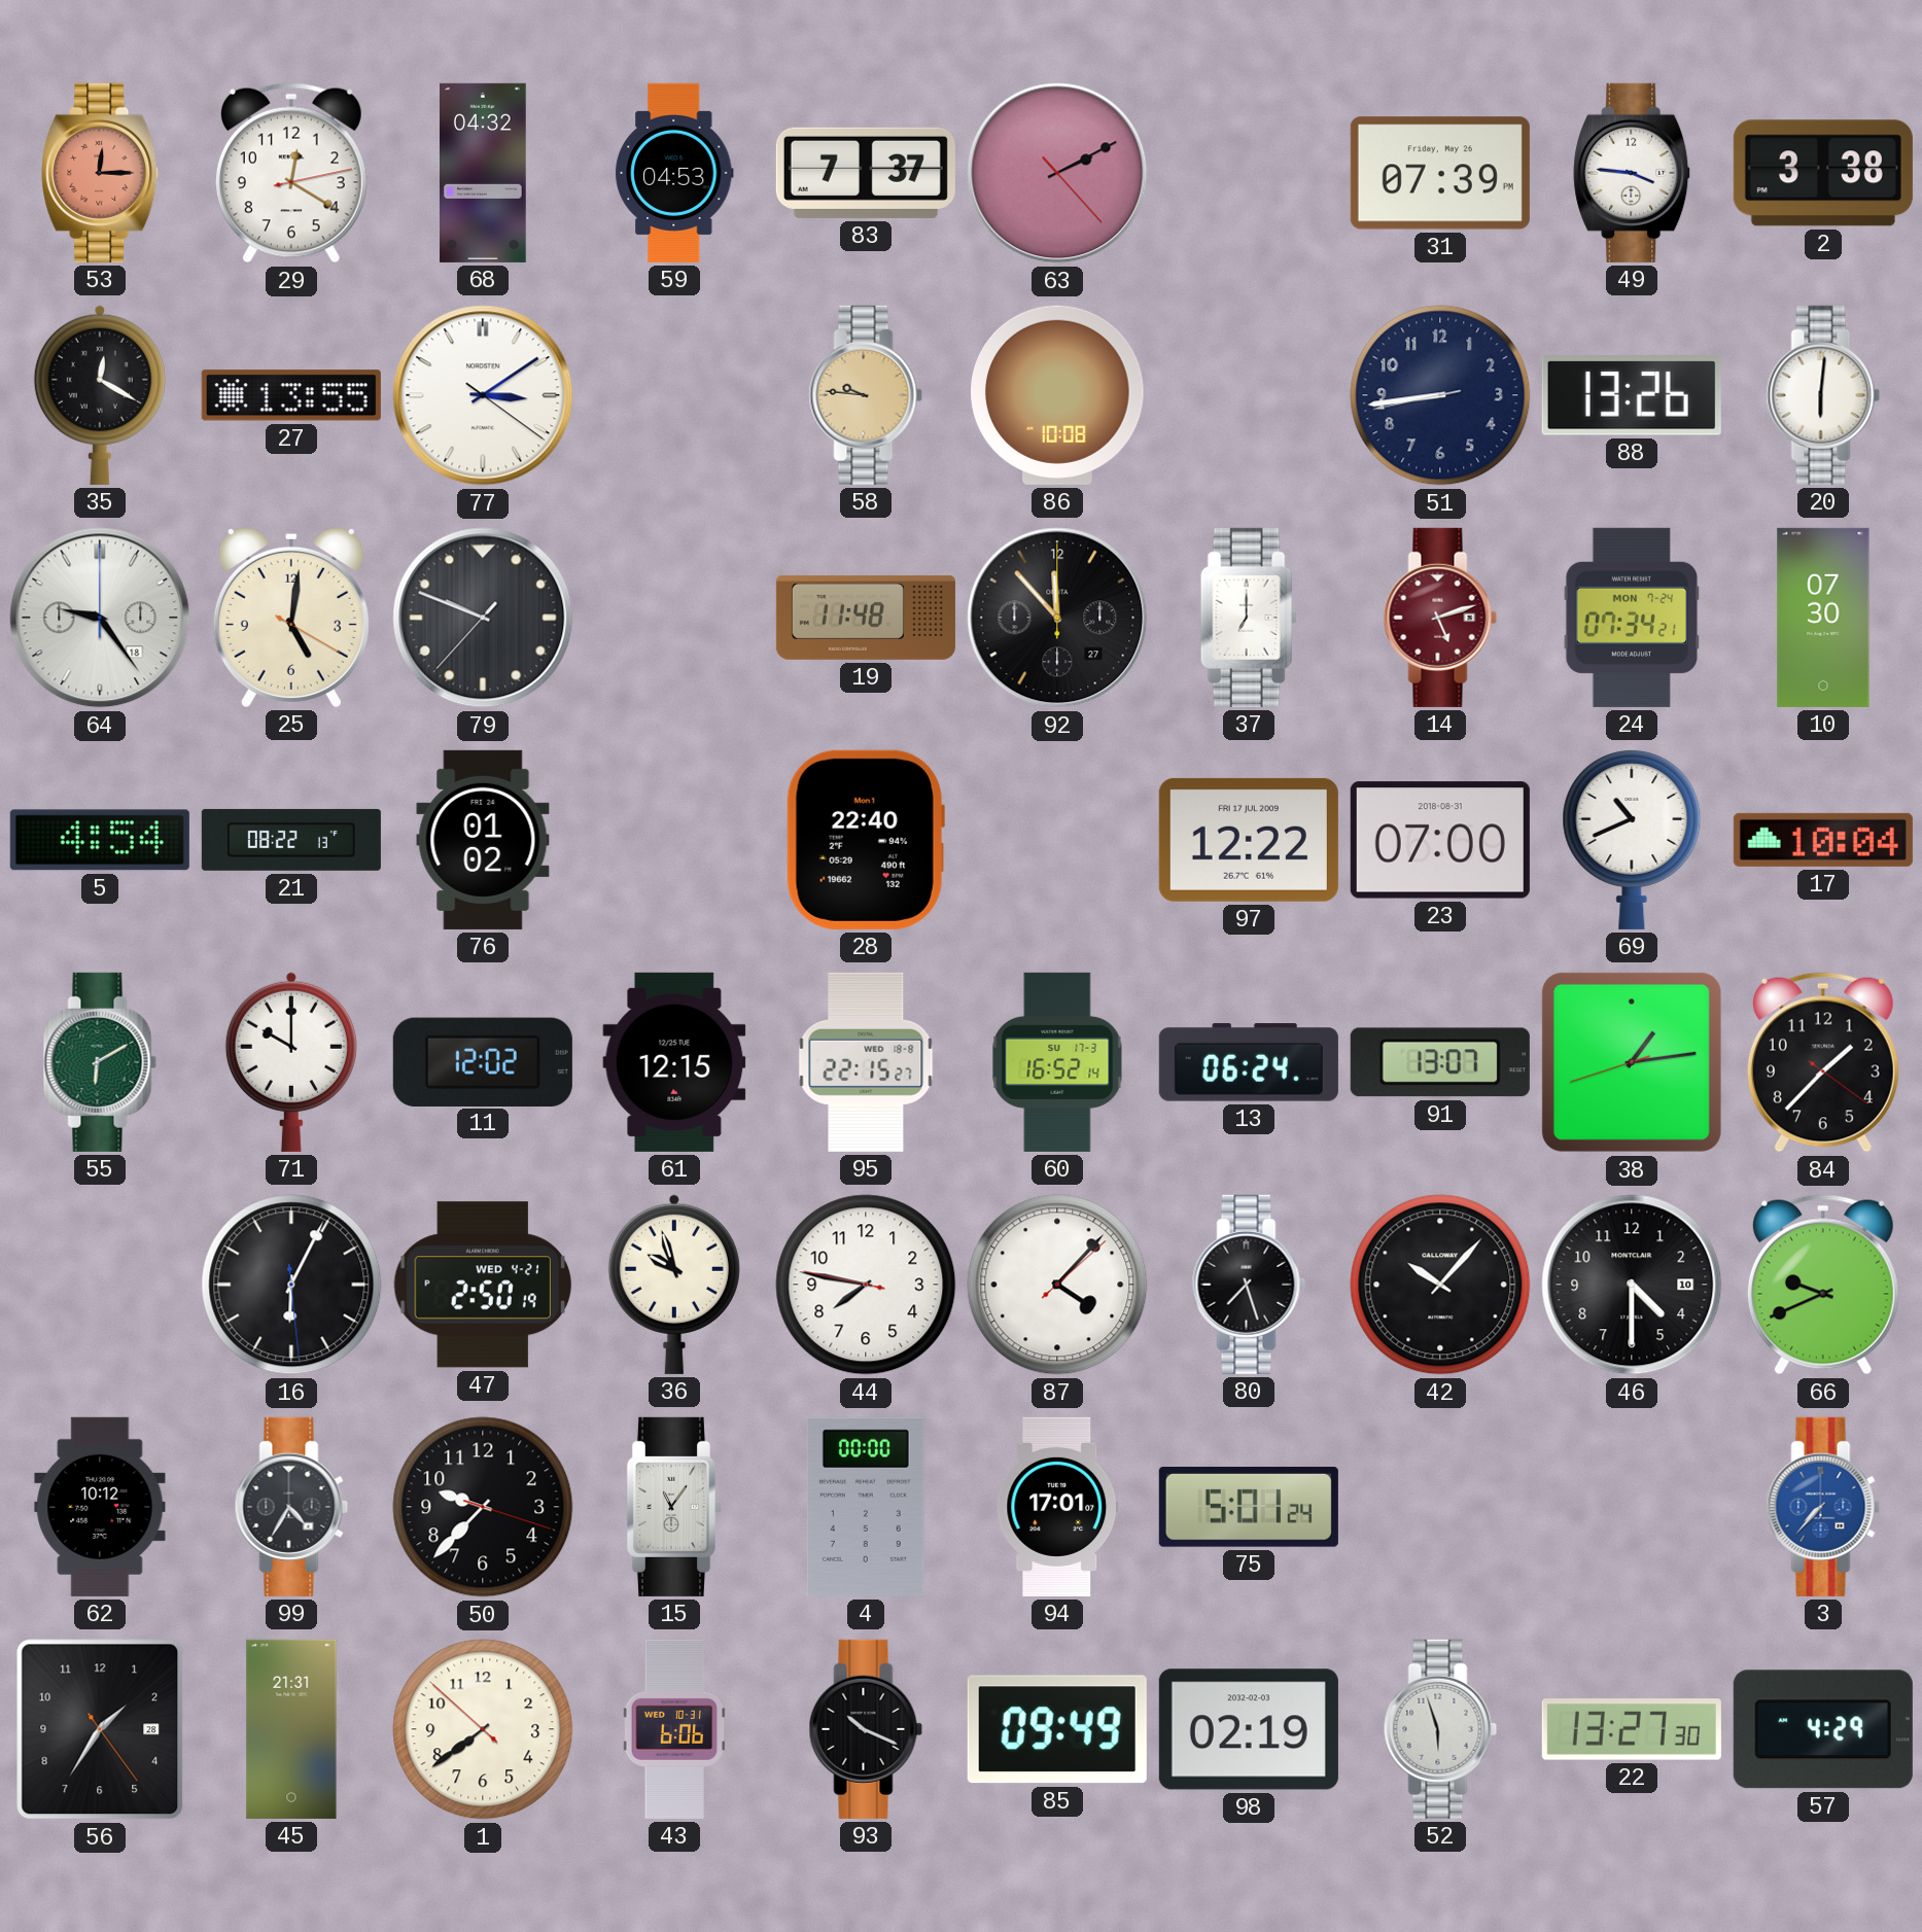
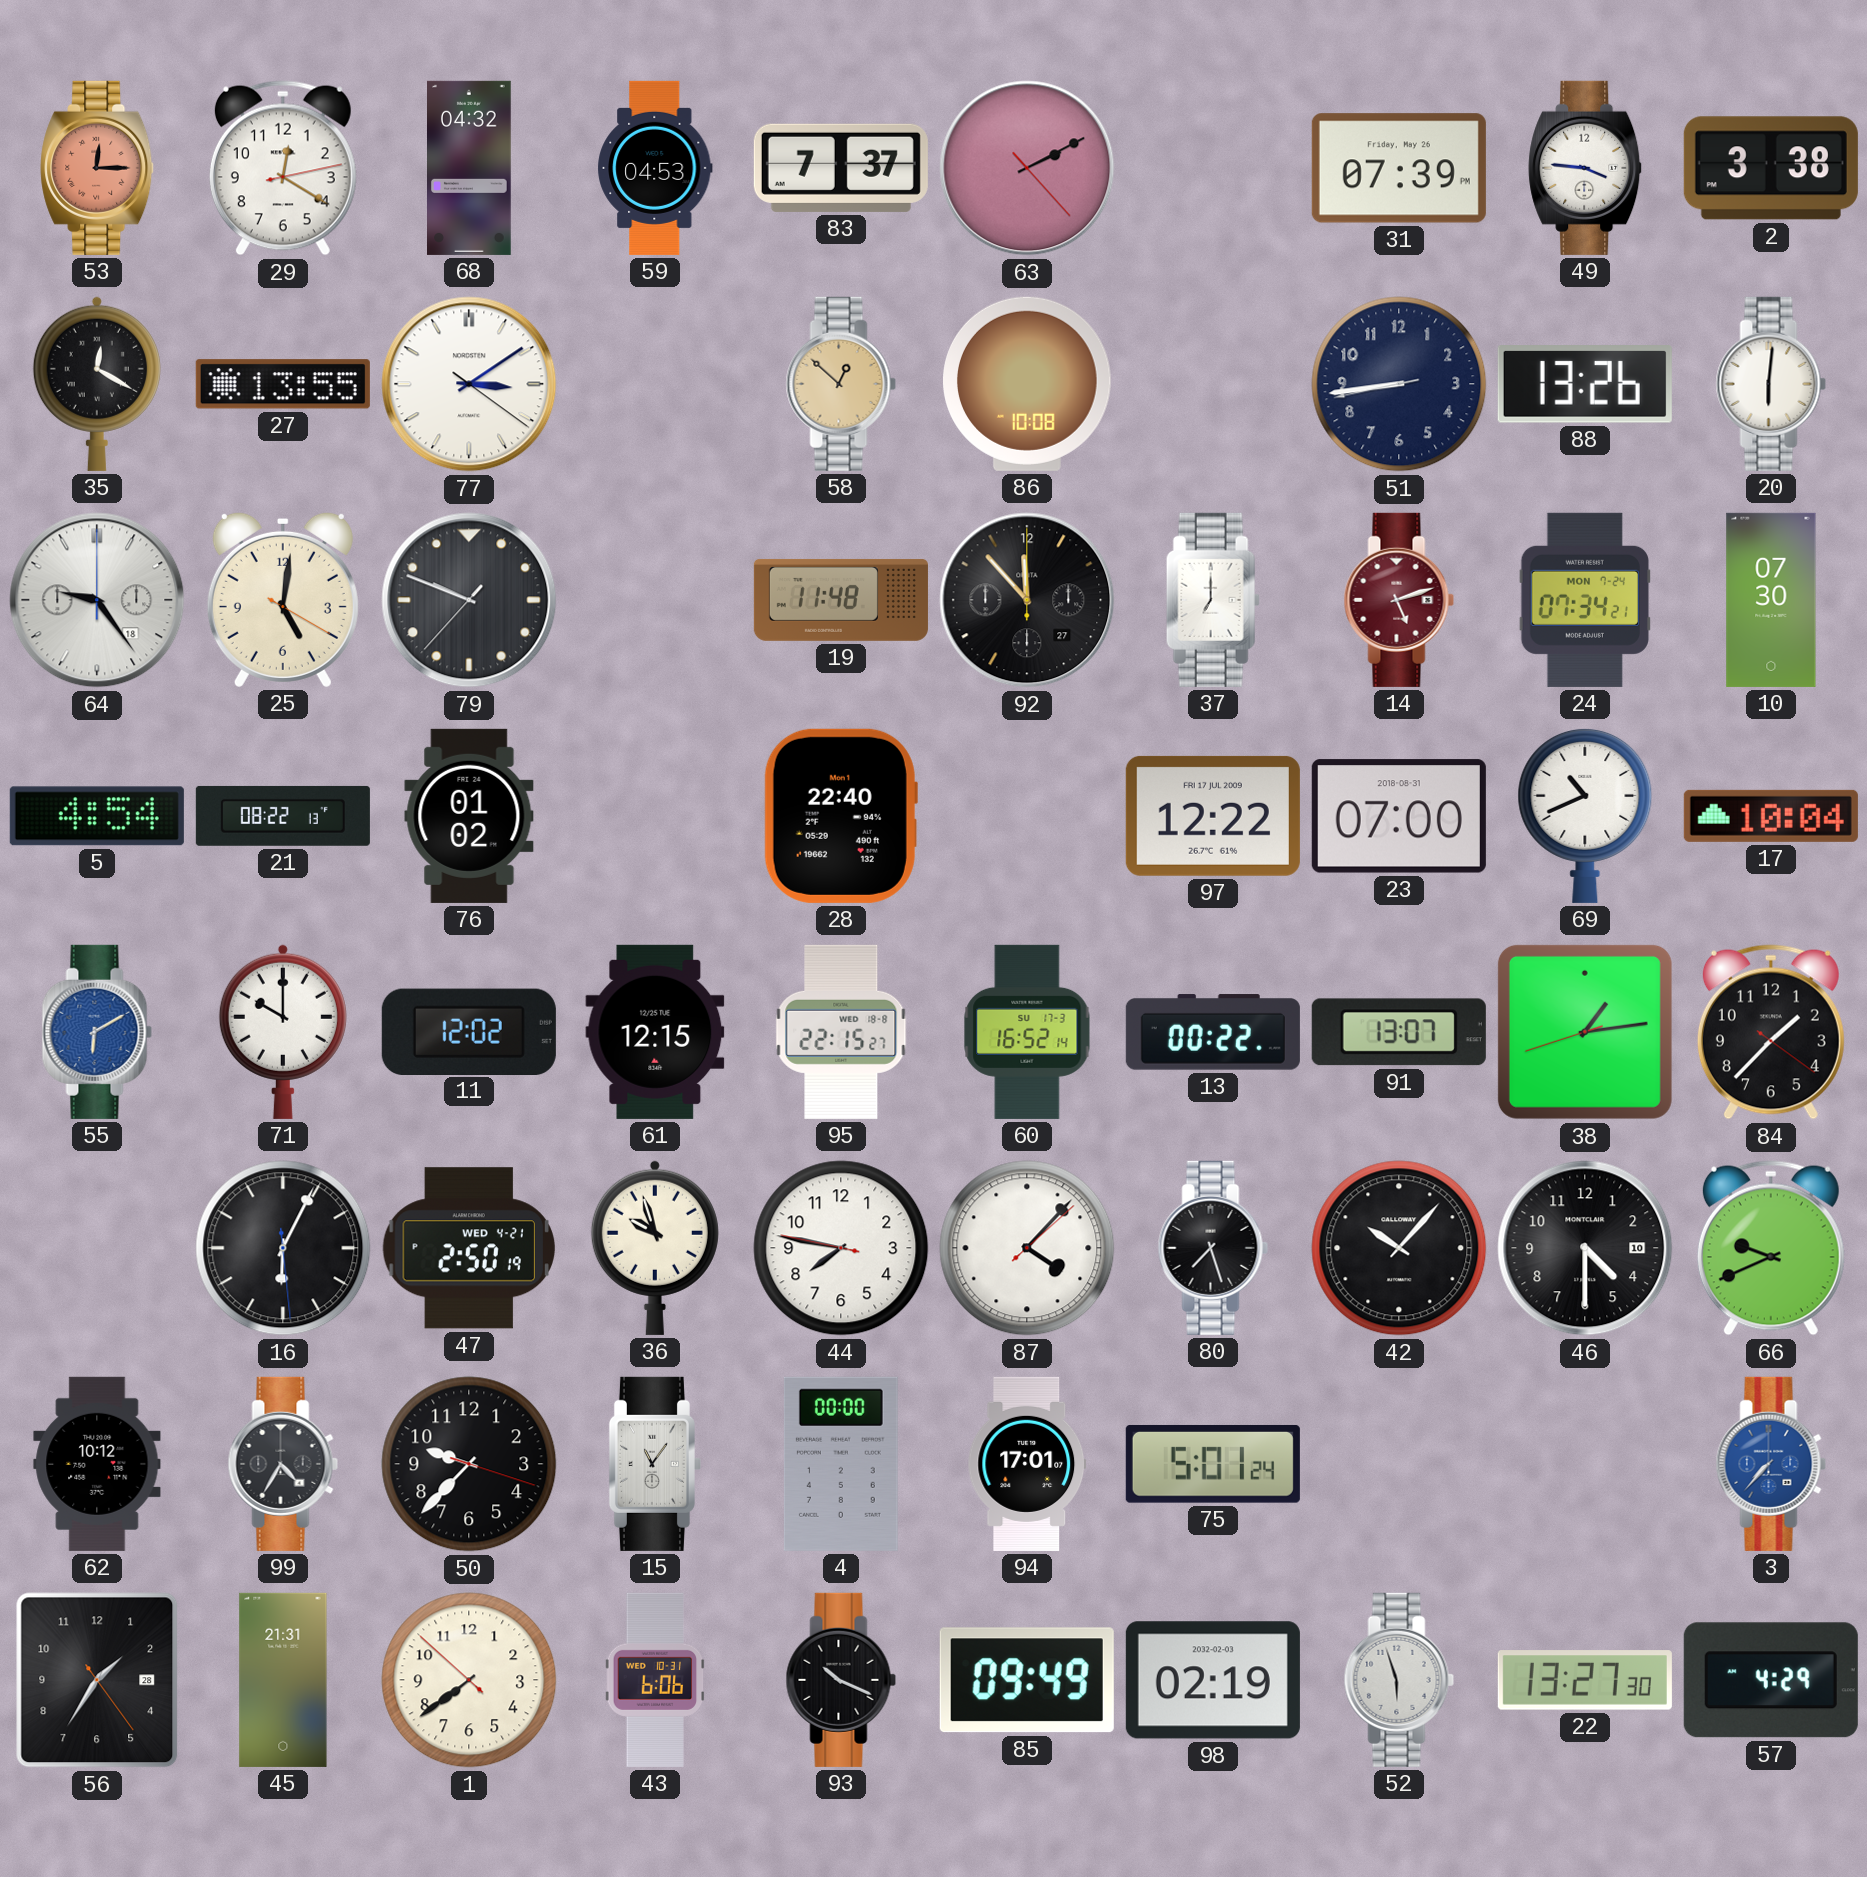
58: 9:46 -> 12:52 (841, 384)
55 dial: green -> blue (97, 1032)
13: 06:24 -> 00:22 (1213, 1032)
